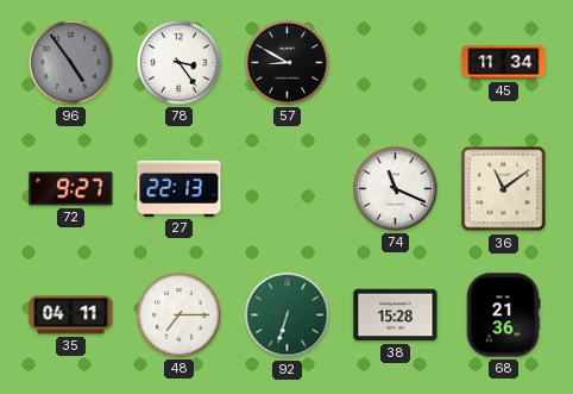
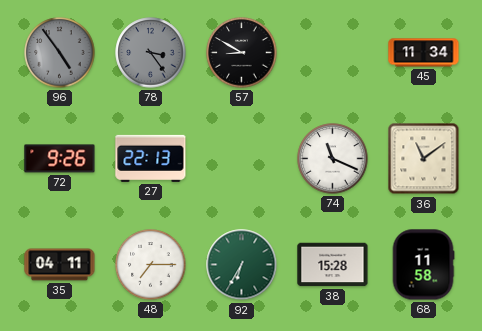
78 dial: white -> grey (151, 53)
72: 9:27 -> 9:26 (60, 159)
92: 6:33 -> 6:35 (242, 265)
68: 21:36 -> 11:58 (423, 265)
